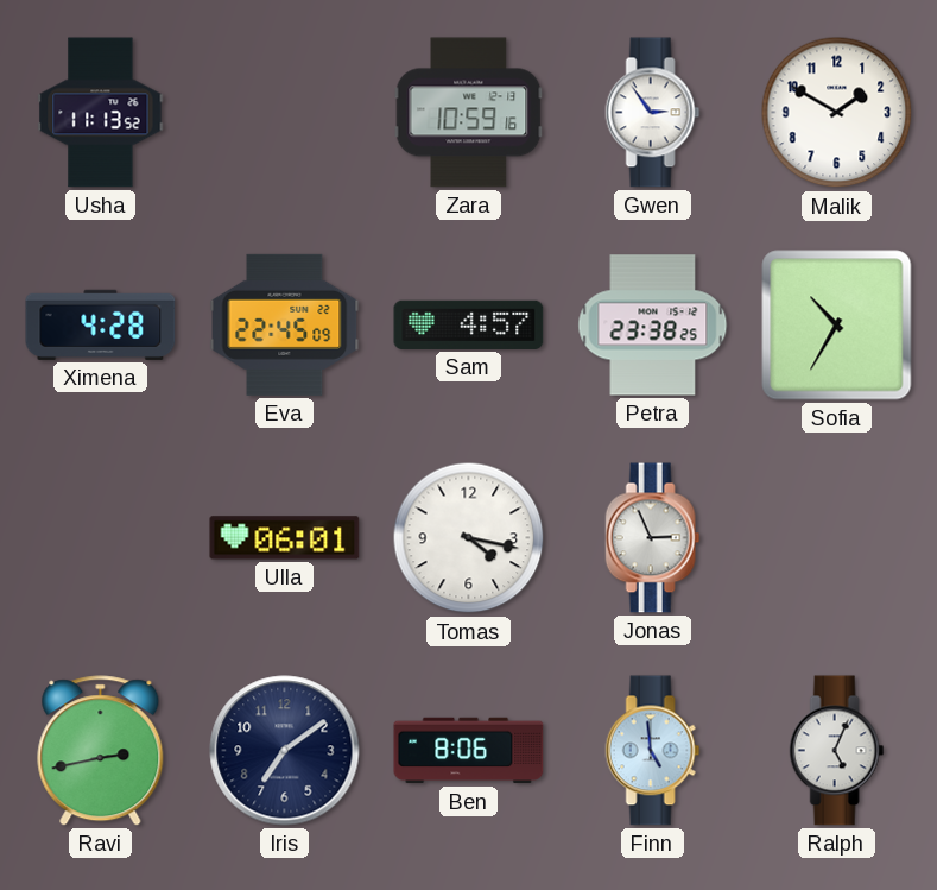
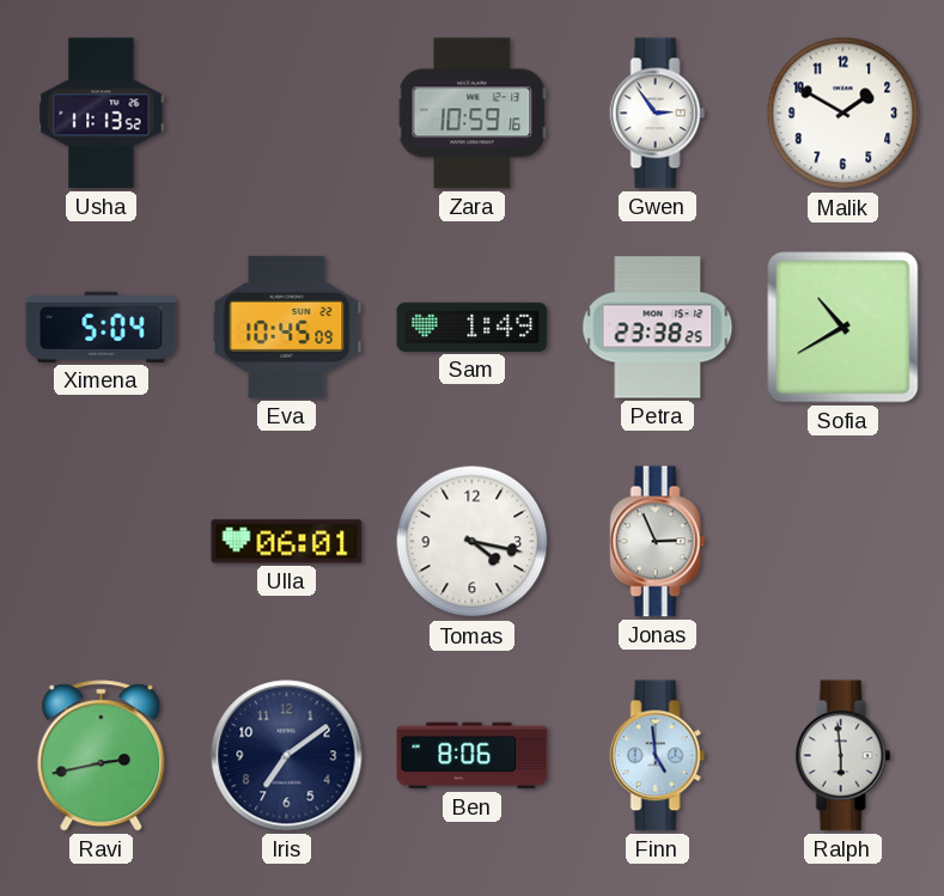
Ximena: 4:28 -> 5:04 (102, 327)
Eva: 22:45 -> 10:45 (287, 327)
Sam: 4:57 -> 1:49 (473, 327)
Sofia: 10:35 -> 10:40 (843, 328)
Ralph: 5:04 -> 5:59 (843, 756)
